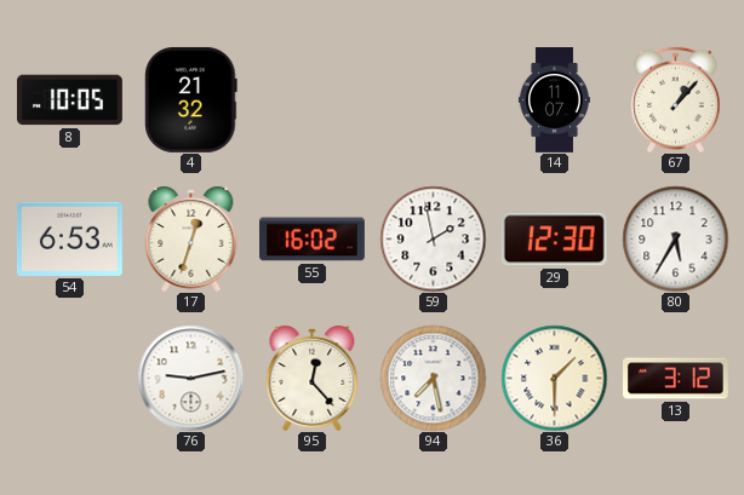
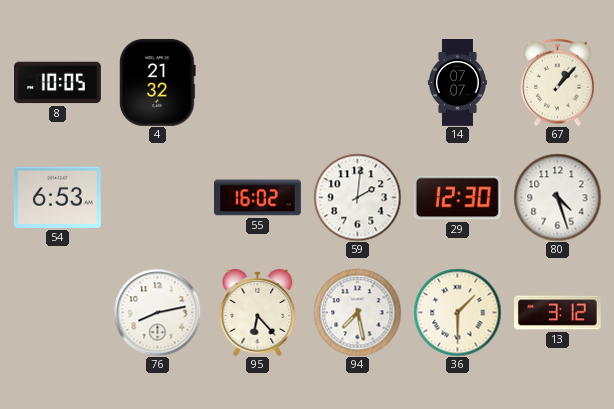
14: 11:07 -> 07:07 (457, 83)
17: 12:33 -> none (191, 238)
59: 1:58 -> 2:01 (357, 197)
80: 5:35 -> 4:27 (557, 197)
76: 9:13 -> 8:13 (157, 312)
95: 12:23 -> 6:23 (258, 312)
